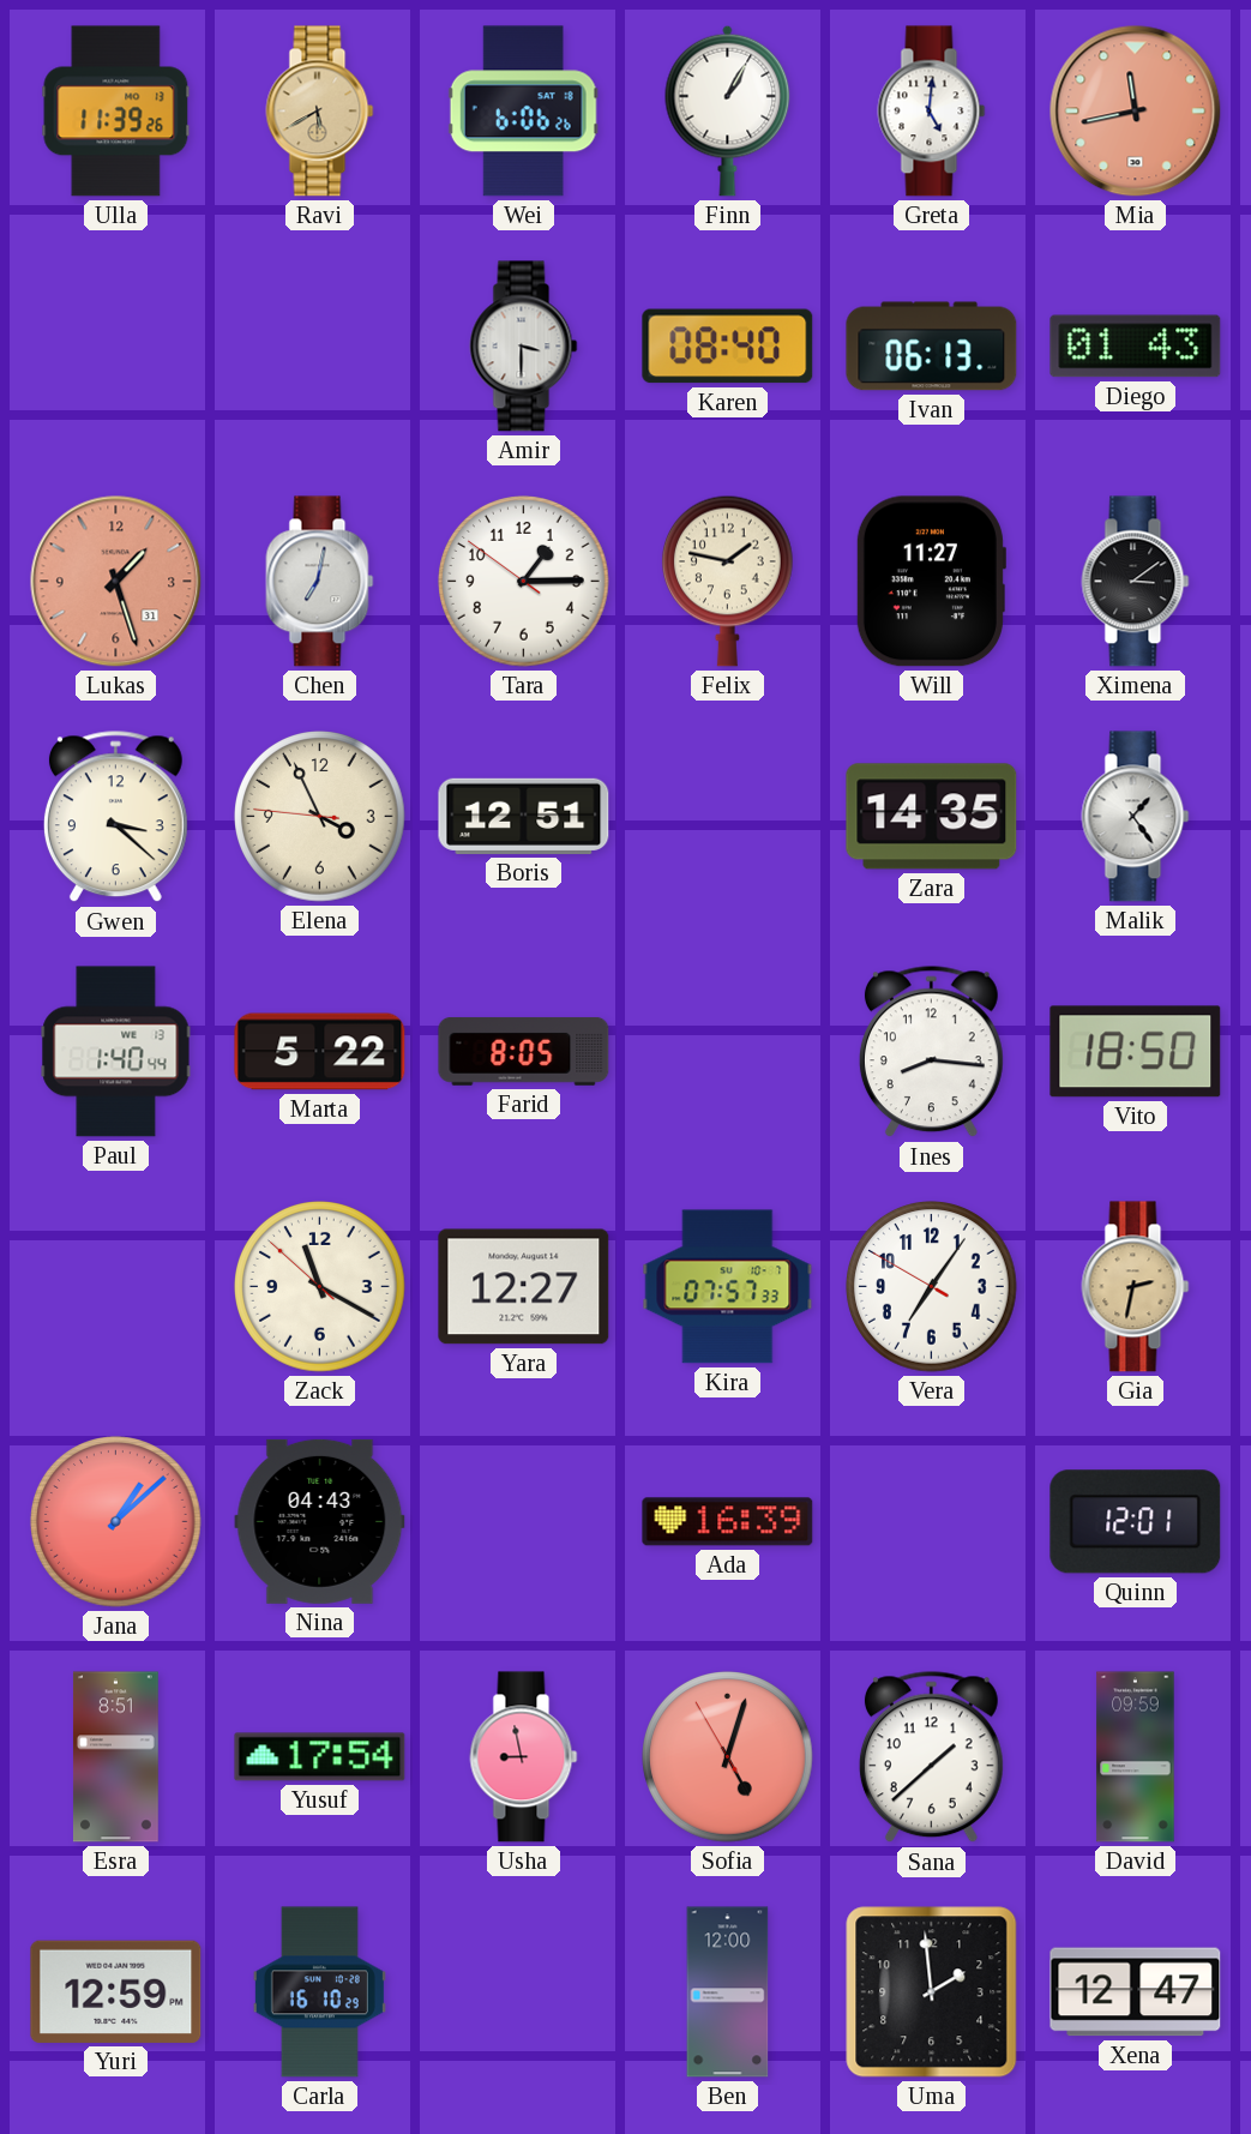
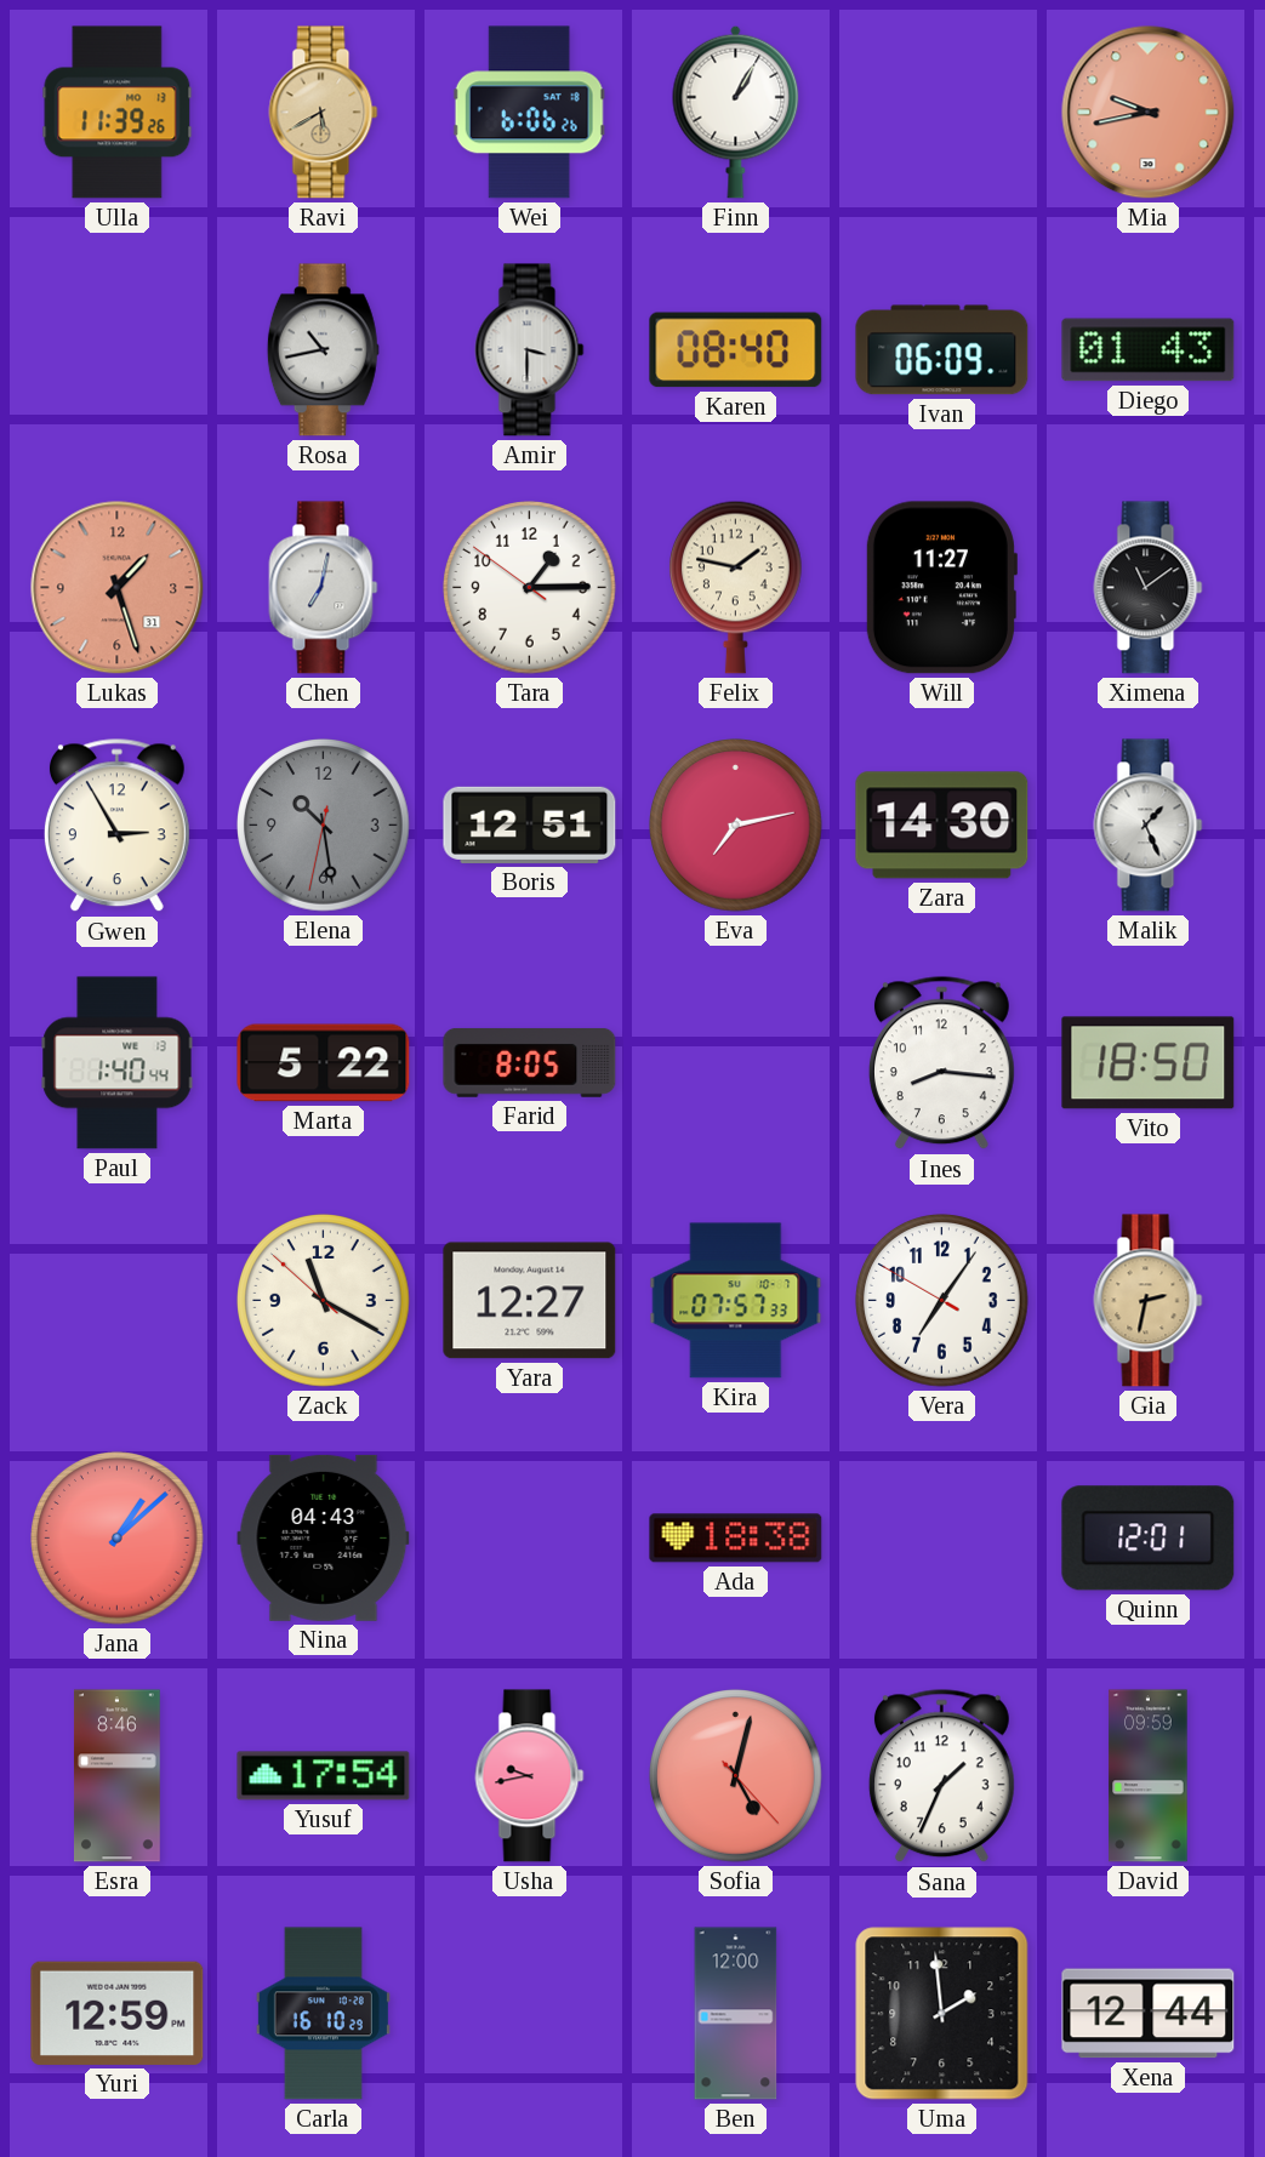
Greta: 5:01 -> none (932, 112)
Mia: 11:43 -> 9:43 (1149, 113)
Rosa: none -> 10:43 (323, 350)
Ivan: 06:13 -> 06:09 (942, 350)
Ximena: 3:09 -> 11:09 (1149, 588)
Gwen: 3:22 -> 2:55 (116, 826)
Elena: 3:55 -> 10:28 (324, 826)
Elena dial: cream -> grey (324, 826)
Eva: none -> 7:13 (736, 826)
Zara: 14:35 -> 14:30 (942, 826)
Malik: 1:24 -> 1:26 (1149, 826)
Ada: 16:39 -> 18:38 (736, 1539)
Esra: 8:51 -> 8:46 (118, 1776)
Usha: 8:58 -> 9:43 (530, 1776)
Sofia: 5:02:55 -> 5:02:23 (736, 1776)
Sana: 1:38 -> 1:34 (941, 1776)
Xena: 12:47 -> 12:44 (1149, 2014)
